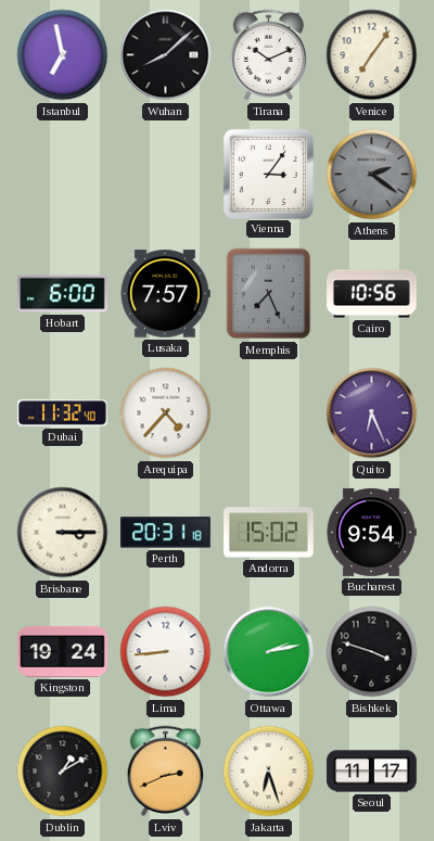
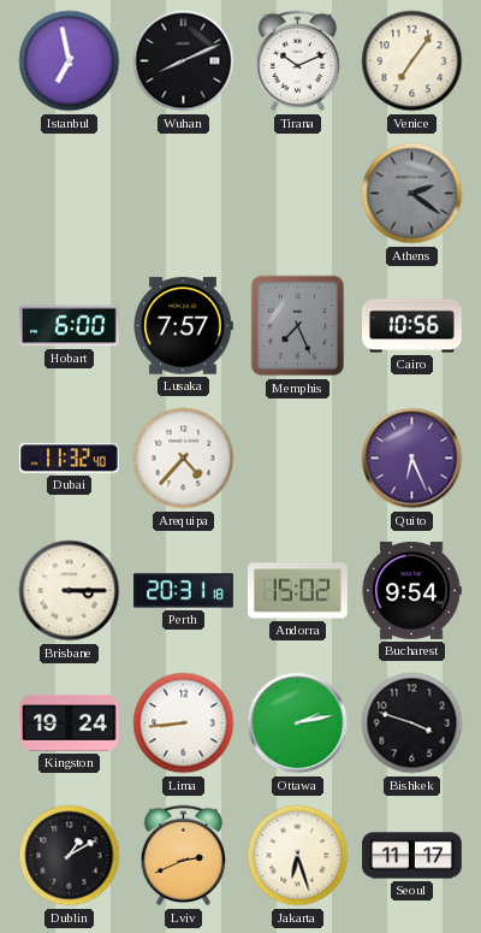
Wuhan: 8:08 -> 8:11 (184, 61)
Vienna: 3:06 -> none (268, 174)
